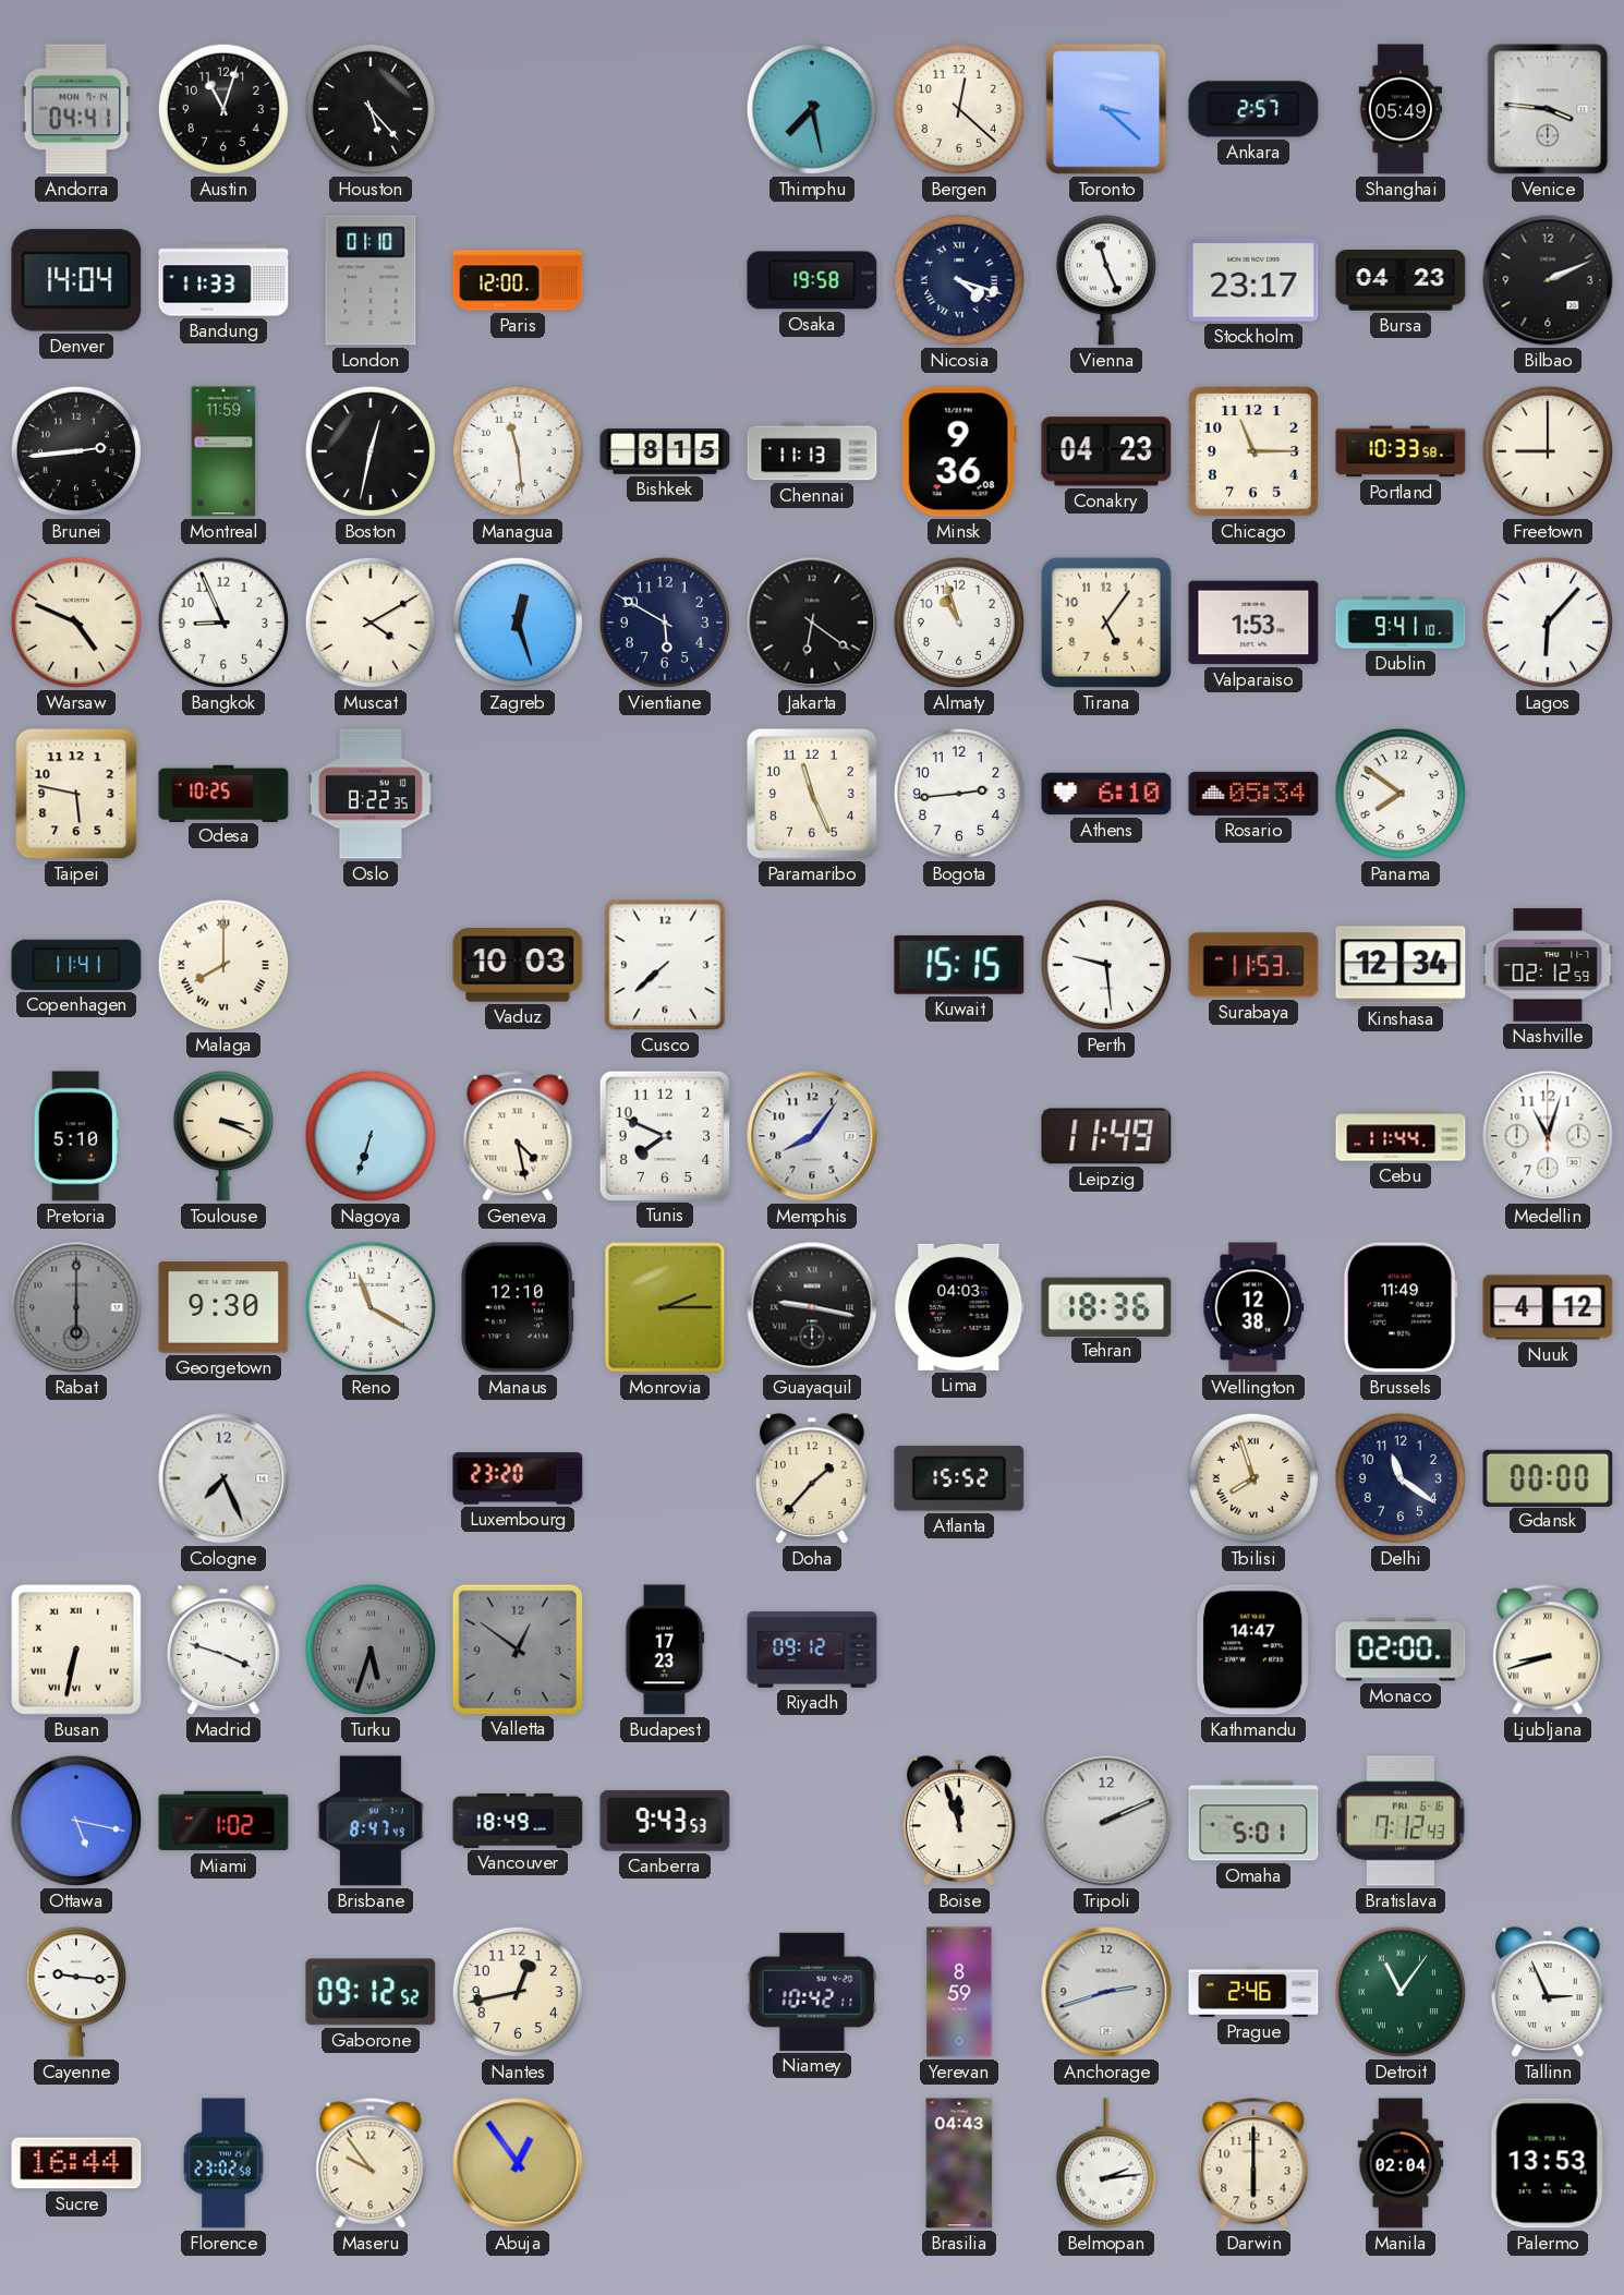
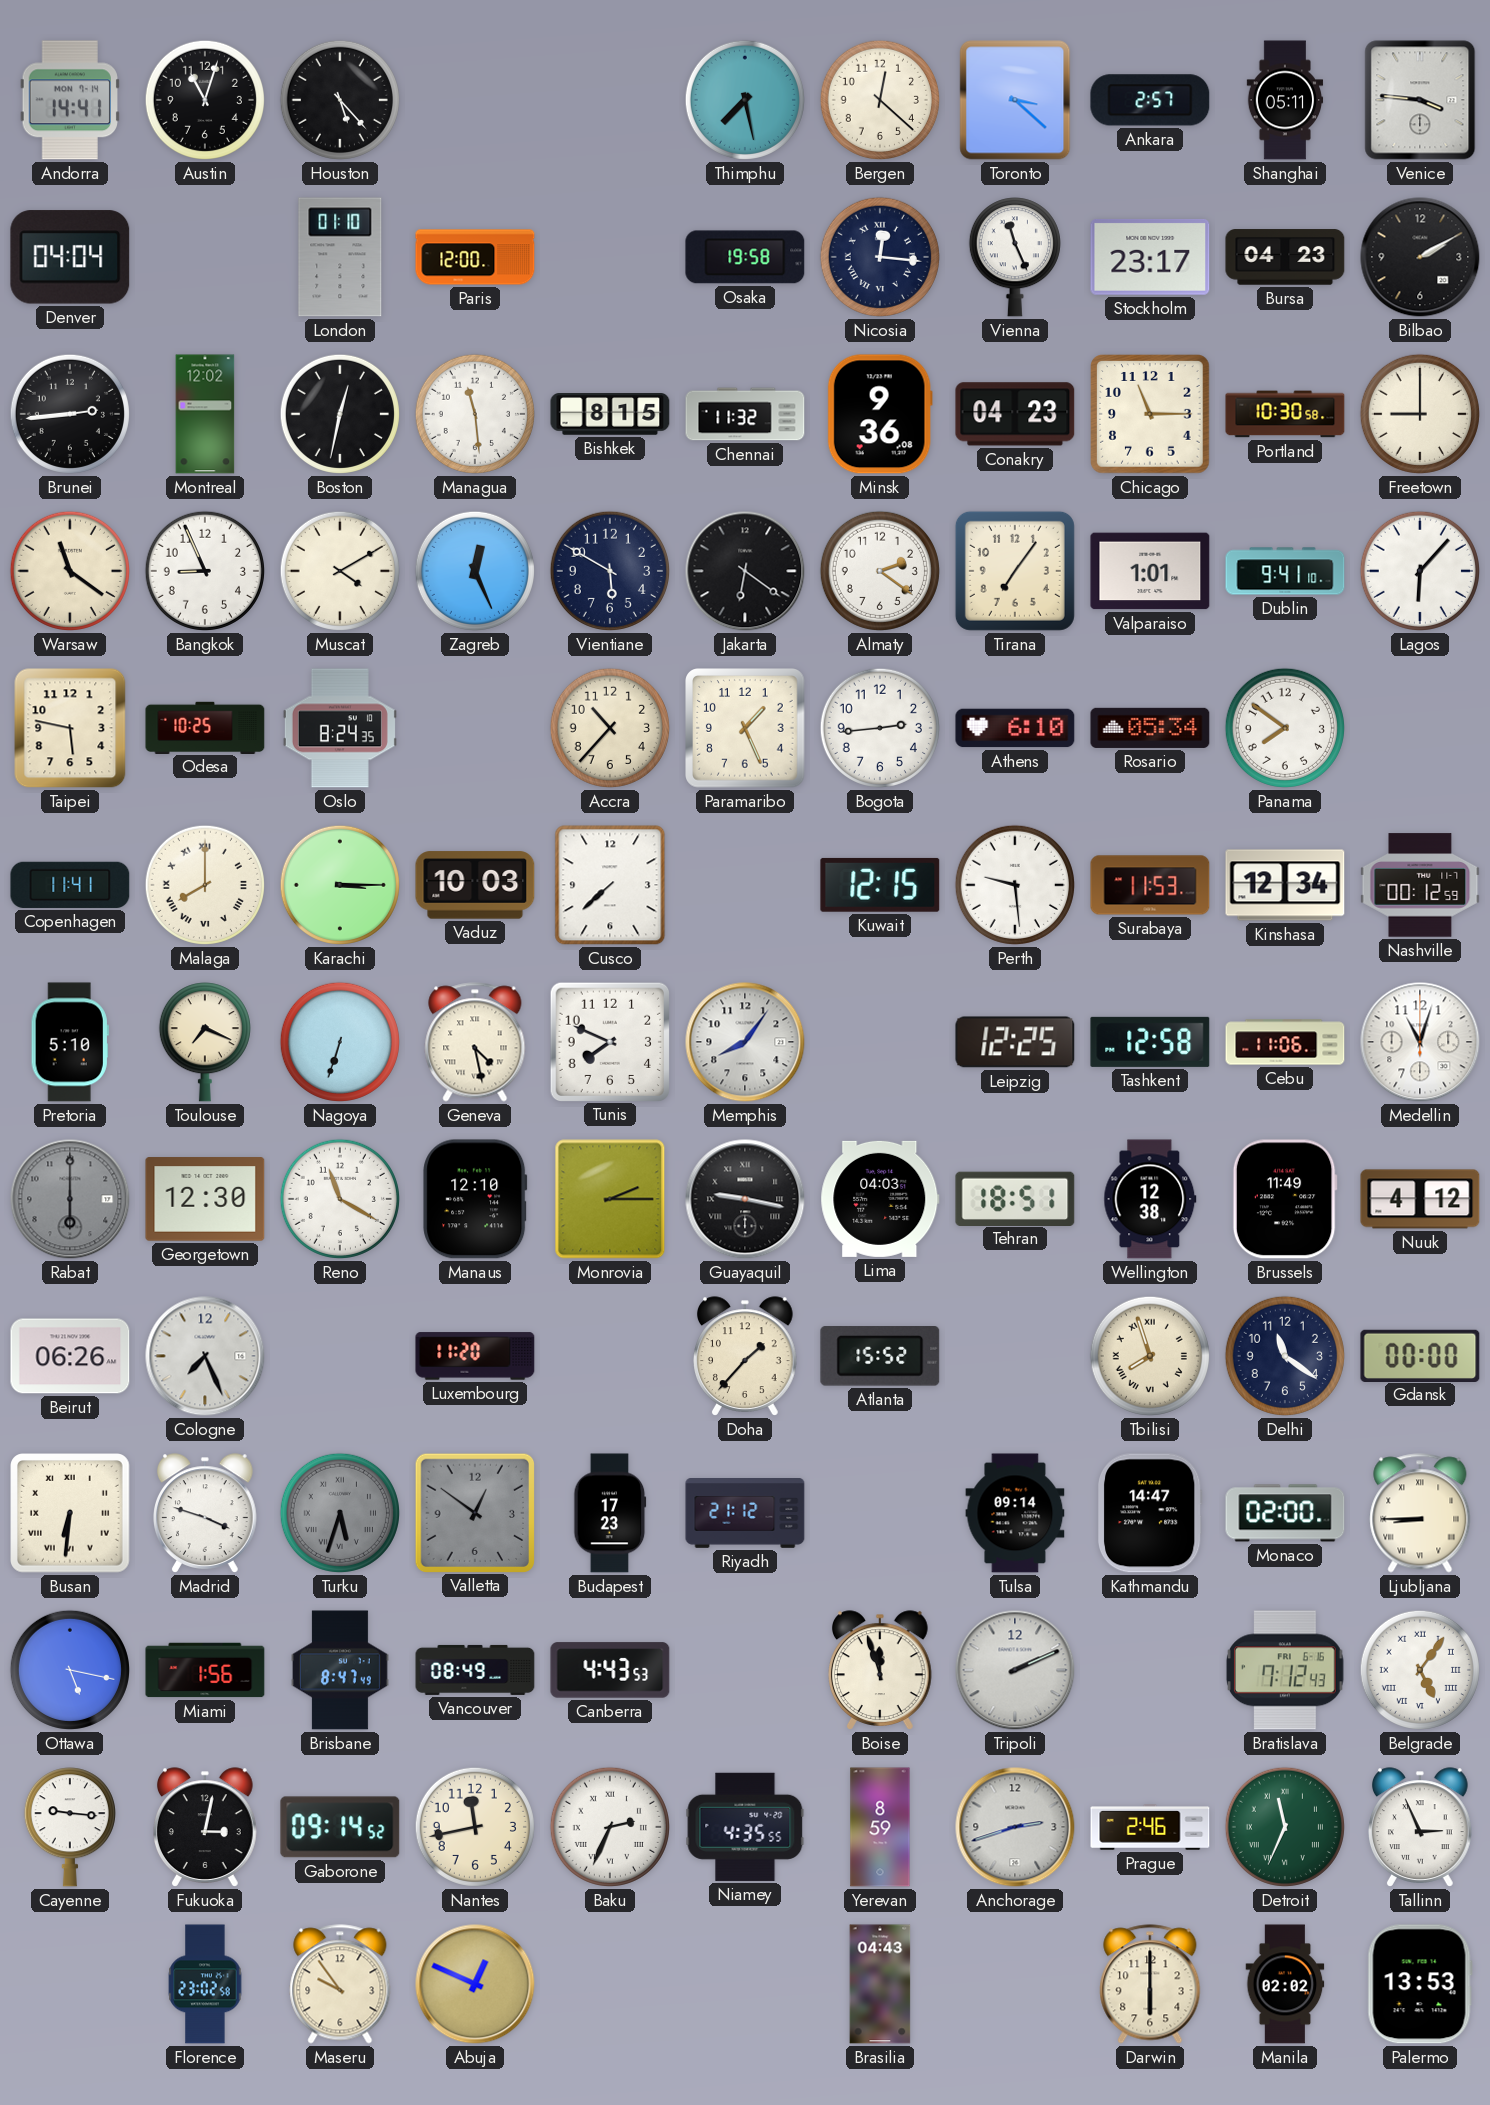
Andorra: 04:41 -> 14:41 (70, 100)
Shanghai: 05:49 -> 05:11 (1285, 100)
Denver: 14:04 -> 04:04 (70, 257)
Bandung: 11:33 -> none (223, 280)
Nicosia: 4:18 -> 12:16 (880, 257)
Bilbao: 2:11 -> 2:10 (1420, 257)
Montreal: 11:59 -> 12:02 (205, 414)
Chennai: 11:13 -> 11:32 (745, 414)
Portland: 10:33 -> 10:30 (1285, 414)
Warsaw: 4:49 -> 11:21 (70, 571)
Zagreb: 12:27 -> 12:26 (475, 571)
Almaty: 10:57 -> 2:21 (880, 571)
Tirana: 5:06 -> 7:06 (1015, 571)
Valparaiso: 1:53 -> 1:01 (1150, 571)
Oslo: 8:22 -> 8:24 (340, 728)
Accra: none -> 10:37 (610, 728)
Paramaribo: 11:26 -> 1:26 (746, 729)
Karachi: none -> 3:15 (340, 885)
Kuwait: 15:15 -> 12:15 (880, 885)
Nashville: 02:12 -> 00:12 (1420, 885)
Toulouse: 3:19 -> 7:19 (205, 1042)
Leipzig: 11:49 -> 12:25 (1015, 1042)
Tashkent: none -> 12:58 (1150, 1042)
Cebu: 11:44 -> 11:06 (1285, 1042)
Georgetown: 9:30 -> 12:30 (205, 1199)
Tehran: 18:36 -> 18:51 (1015, 1198)
Beirut: none -> 06:26 (70, 1356)
Luxembourg: 23:20 -> 11:20 (475, 1356)
Busan: 6:32 -> 6:31 (71, 1514)
Riyadh: 09:12 -> 21:12 (745, 1514)
Tulsa: none -> 09:14 (1015, 1513)
Ljubljana: 8:42 -> 8:45 (1420, 1513)
Miami: 1:02 -> 1:56 (205, 1670)
Vancouver: 18:49 -> 08:49 (475, 1670)
Canberra: 9:43 -> 4:43 (610, 1670)
Omaha: 5:01 -> none (1253, 1821)
Belgrade: none -> 5:06 (1420, 1670)
Fukuoka: none -> 3:02 (206, 1827)
Gaborone: 09:12 -> 09:14 (340, 1827)
Nantes: 12:43 -> 11:43 (475, 1827)
Baku: none -> 2:34 (610, 1827)
Niamey: 10:42 -> 4:35 (745, 1827)
Detroit: 11:06 -> 11:34 (1285, 1827)
Sucre: 16:44 -> none (76, 2163)
Abuja: 12:54 -> 12:49 (475, 1984)
Belmopan: 2:14 -> none (1106, 2163)
Manila: 02:04 -> 02:02 (1285, 1984)
